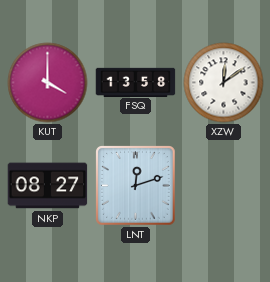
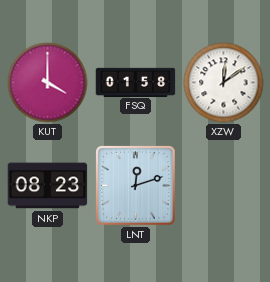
FSQ: 13:58 -> 01:58 (136, 82)
NKP: 08:27 -> 08:23 (48, 186)
